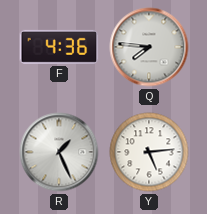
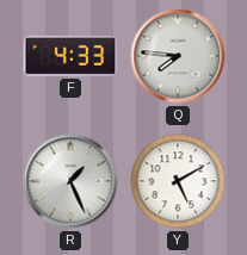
F: 4:36 -> 4:33 (70, 56)
Y: 5:14 -> 5:10 (178, 181)
